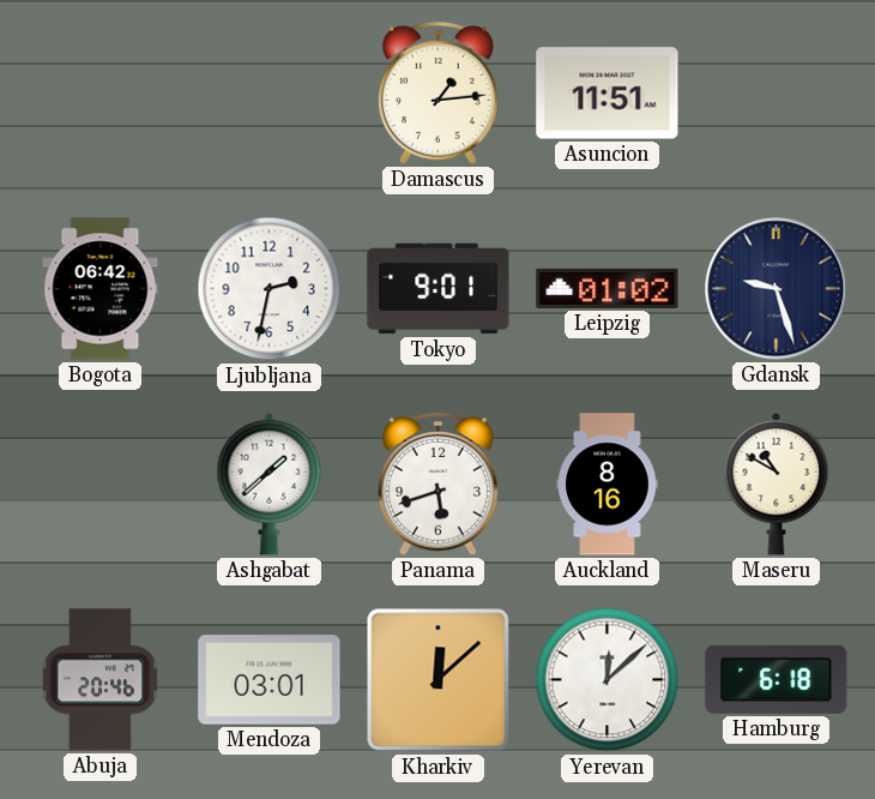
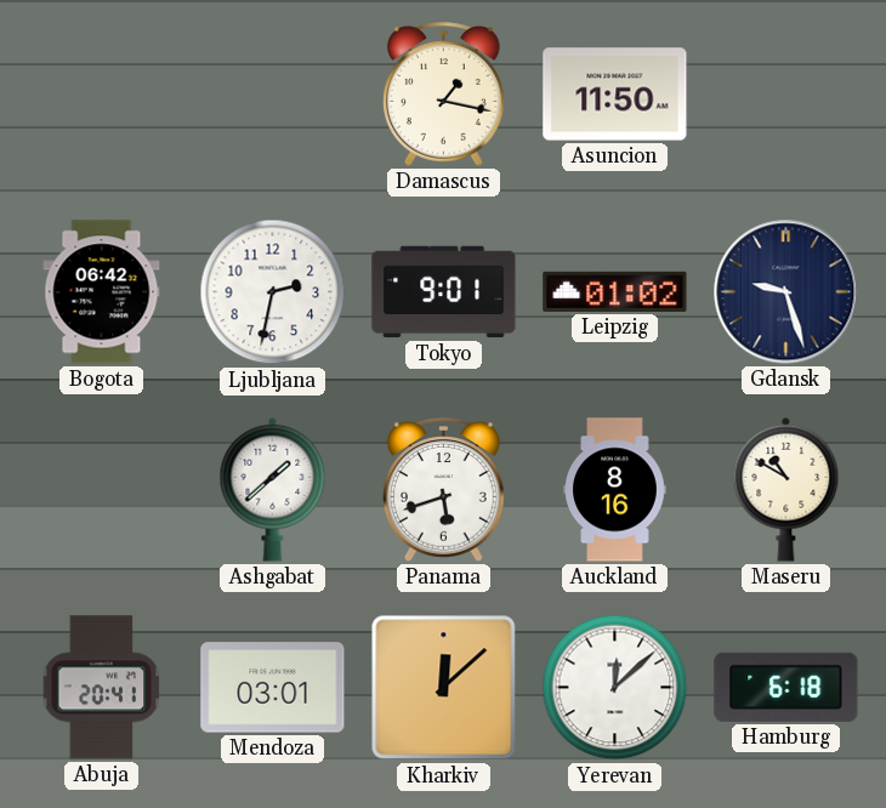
Damascus: 1:14 -> 1:17 (444, 95)
Asuncion: 11:51 -> 11:50 (615, 95)
Abuja: 20:46 -> 20:41 (102, 688)
